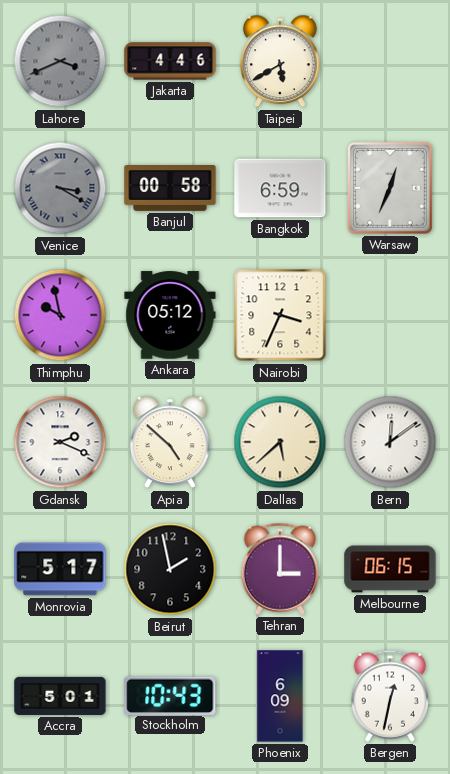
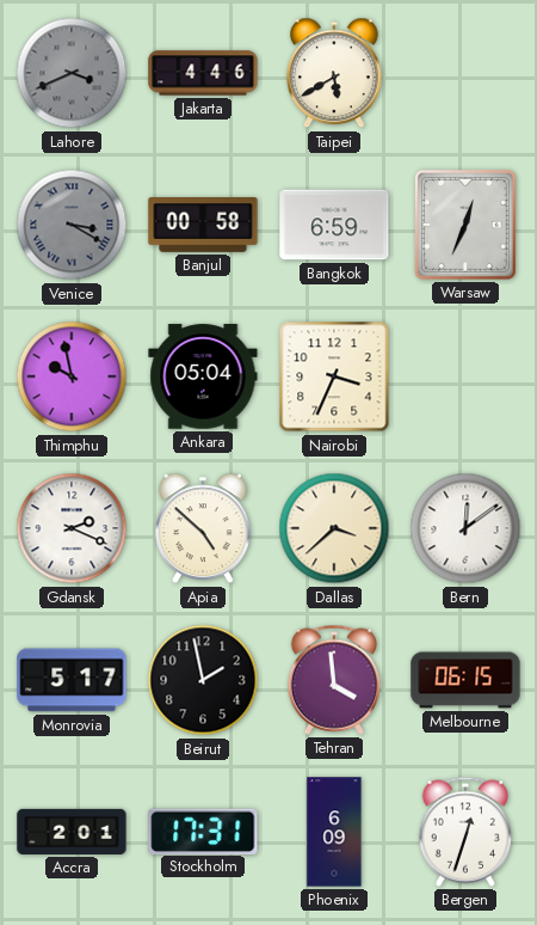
Ankara: 05:12 -> 05:04 (203, 376)
Dallas: 5:38 -> 3:38 (334, 528)
Tehran: 3:00 -> 3:59 (333, 680)
Accra: 5:01 -> 2:01 (72, 832)
Stockholm: 10:43 -> 17:31 (203, 831)
Bergen: 12:32 -> 12:33 (464, 832)
